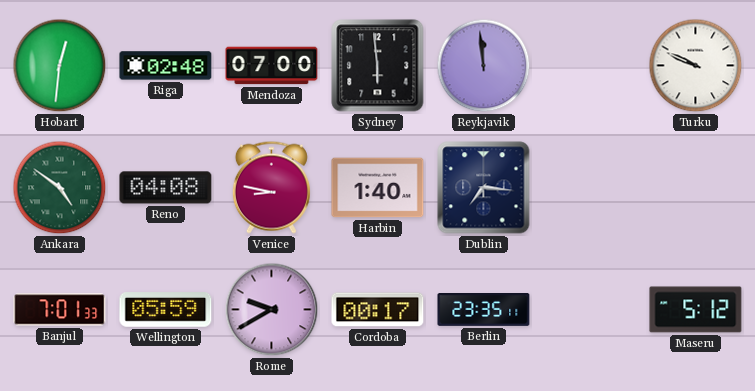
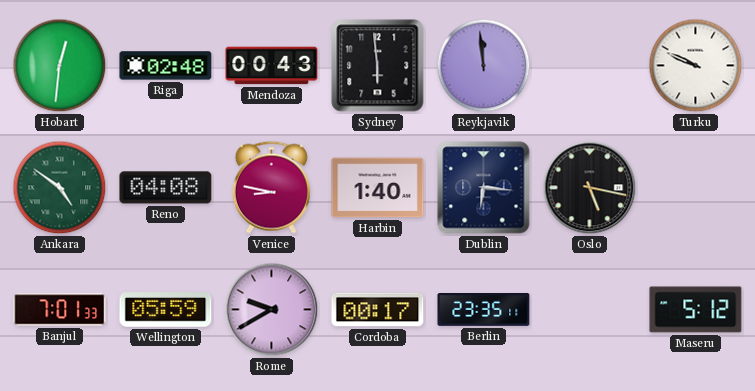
Mendoza: 07:00 -> 00:43 (272, 66)
Dublin: 7:16 -> 6:16 (484, 188)
Oslo: none -> 5:17 (590, 188)
